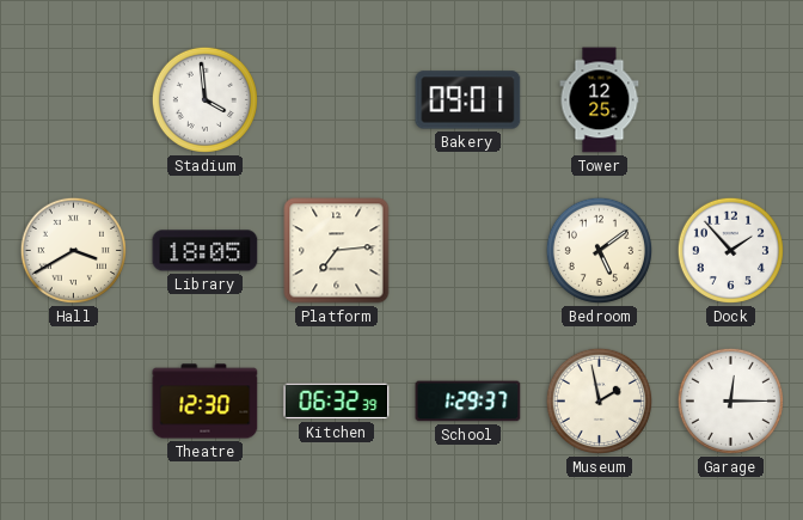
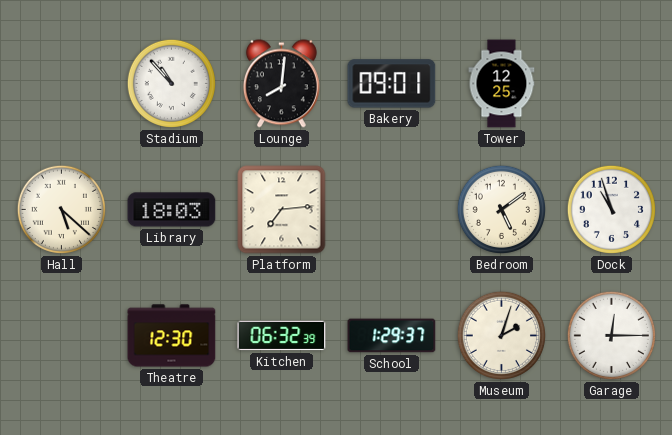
Stadium: 3:59 -> 10:53 (171, 83)
Lounge: none -> 8:01 (281, 84)
Hall: 3:40 -> 5:22 (61, 209)
Library: 18:05 -> 18:03 (172, 210)
Dock: 1:53 -> 10:57 (611, 209)
Museum: 1:58 -> 2:03 (501, 335)
